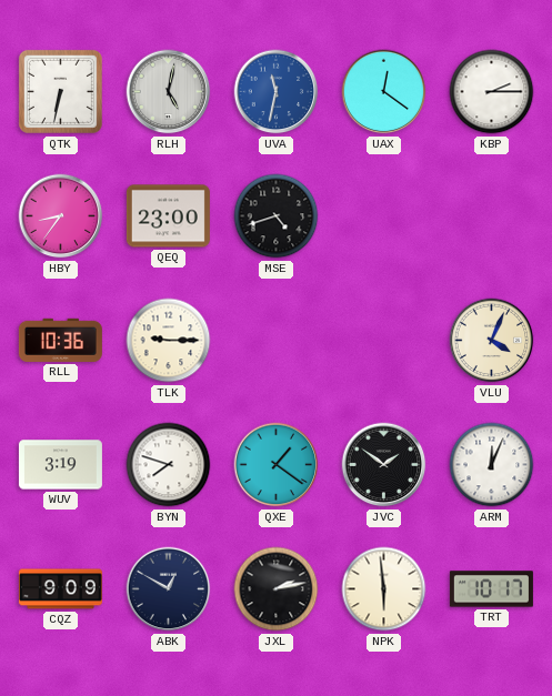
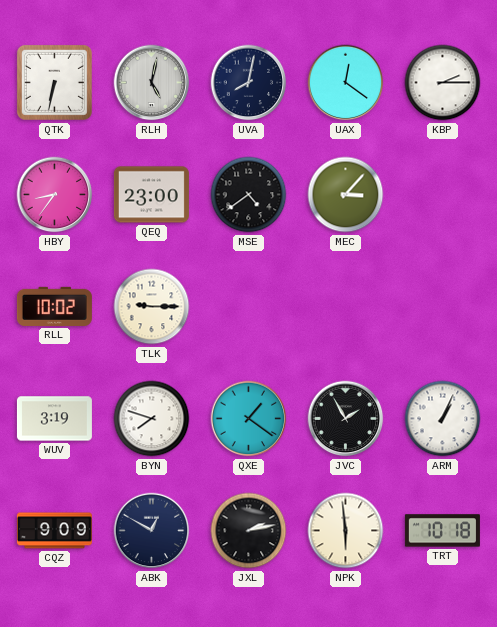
UVA: 11:32 -> 8:02 (249, 83)
UVA dial: blue -> navy (249, 83)
MSE: 4:42 -> 4:39 (249, 195)
MEC: none -> 3:07 (346, 195)
RLL: 10:36 -> 10:02 (54, 306)
VLU: 4:04 -> none (492, 341)
JVC: 1:51 -> 1:55 (346, 419)
ARM: 12:04 -> 1:04 (443, 419)
TRT: 10:17 -> 10:18 (442, 531)
